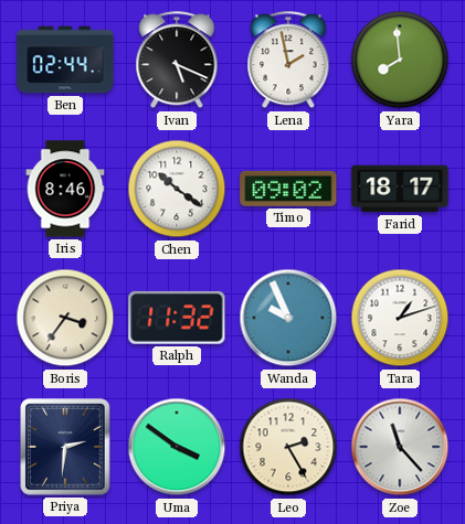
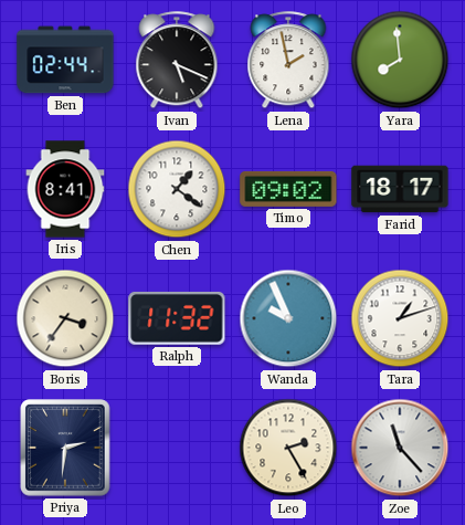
Iris: 8:46 -> 8:41 (65, 189)
Chen: 10:21 -> 1:21 (177, 189)
Uma: 3:51 -> none (177, 447)
